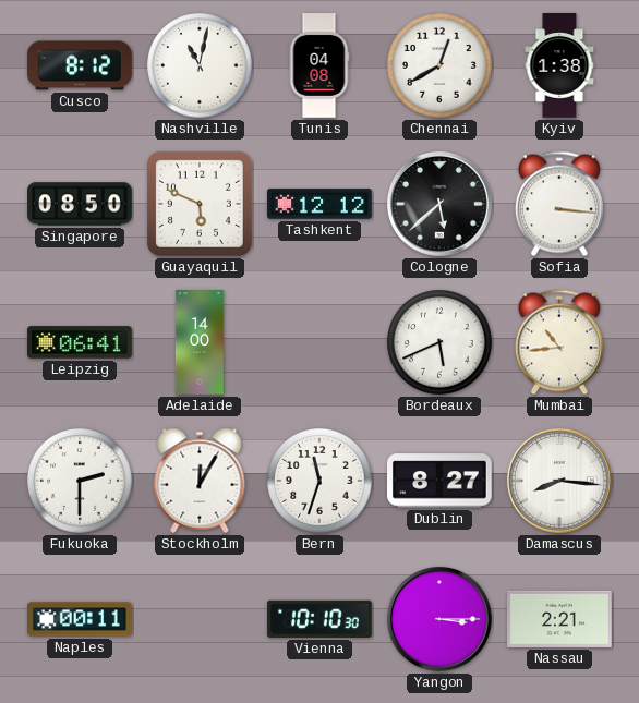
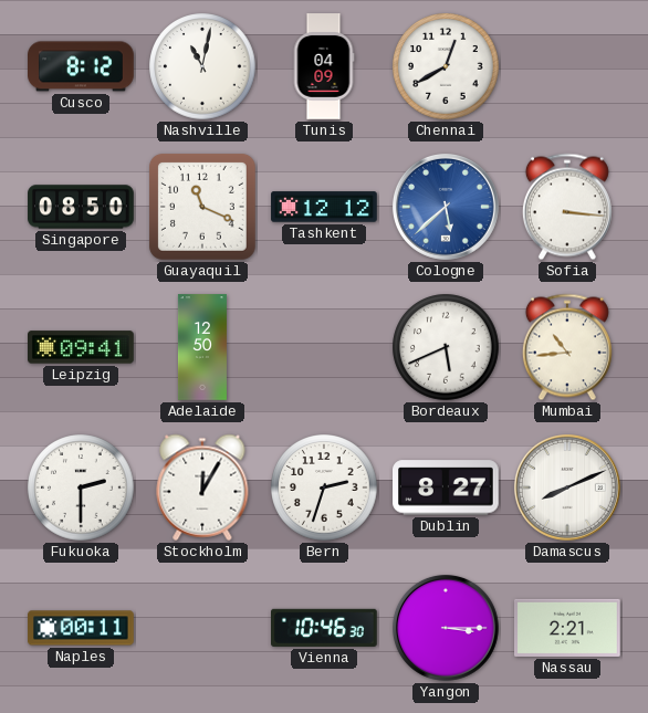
Tunis: 04:08 -> 04:09 (324, 66)
Kyiv: 1:38 -> none (559, 65)
Guayaquil: 5:49 -> 11:19 (203, 208)
Cologne dial: black -> blue (446, 207)
Leipzig: 06:41 -> 09:41 (81, 347)
Adelaide: 14:00 -> 12:50 (202, 347)
Bern: 11:33 -> 2:33 (324, 487)
Damascus: 8:16 -> 8:11 (567, 487)
Vienna: 10:10 -> 10:46 (325, 628)
